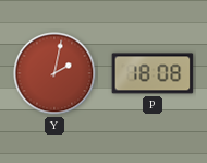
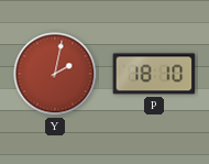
P: 18:08 -> 18:10 (154, 74)
